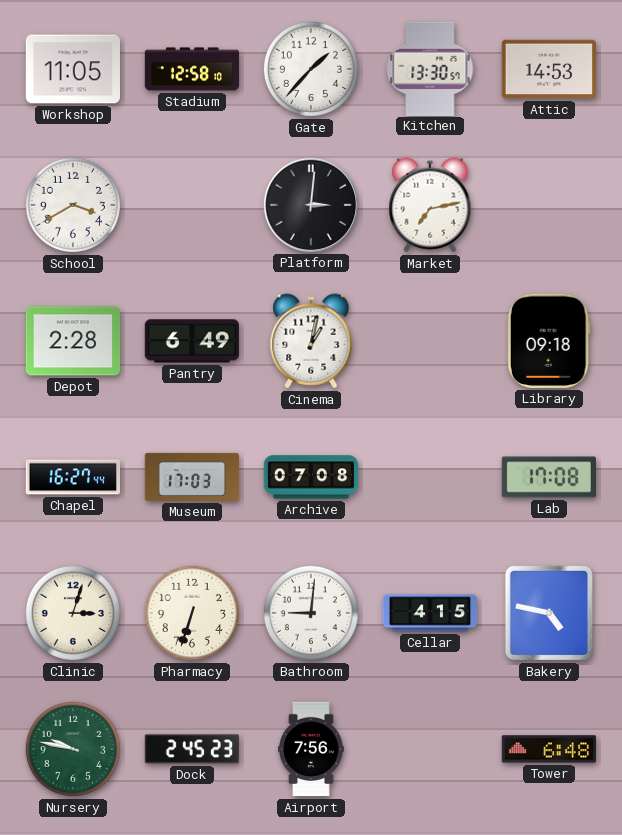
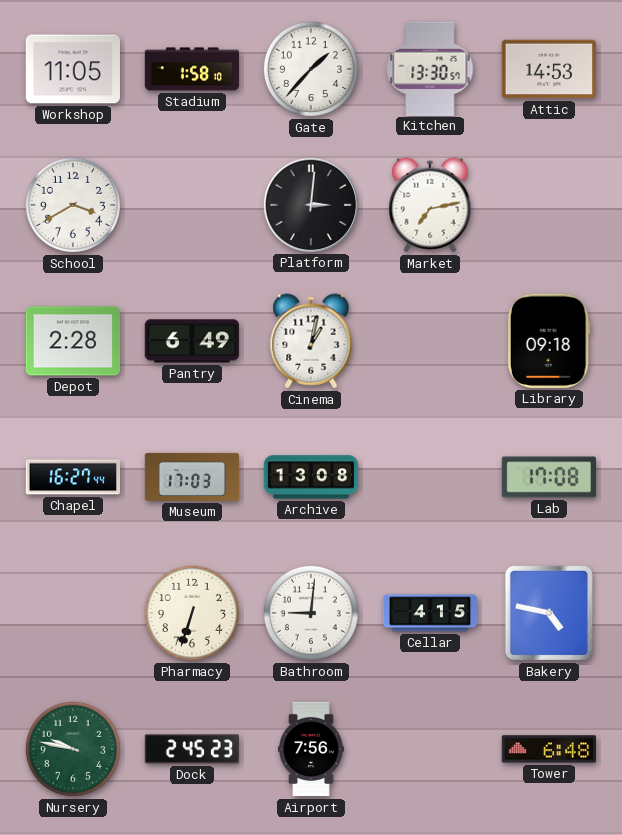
Stadium: 12:58 -> 1:58 (192, 69)
Archive: 07:08 -> 13:08 (311, 477)
Clinic: 3:03 -> none (73, 613)
